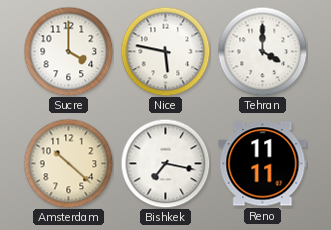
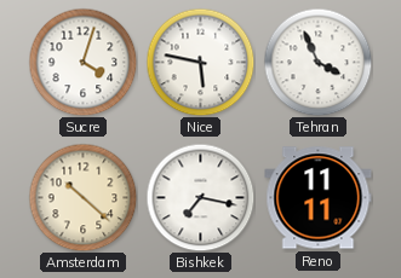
Sucre: 4:00 -> 4:03 (82, 62)
Tehran: 4:00 -> 3:56 (317, 62)
